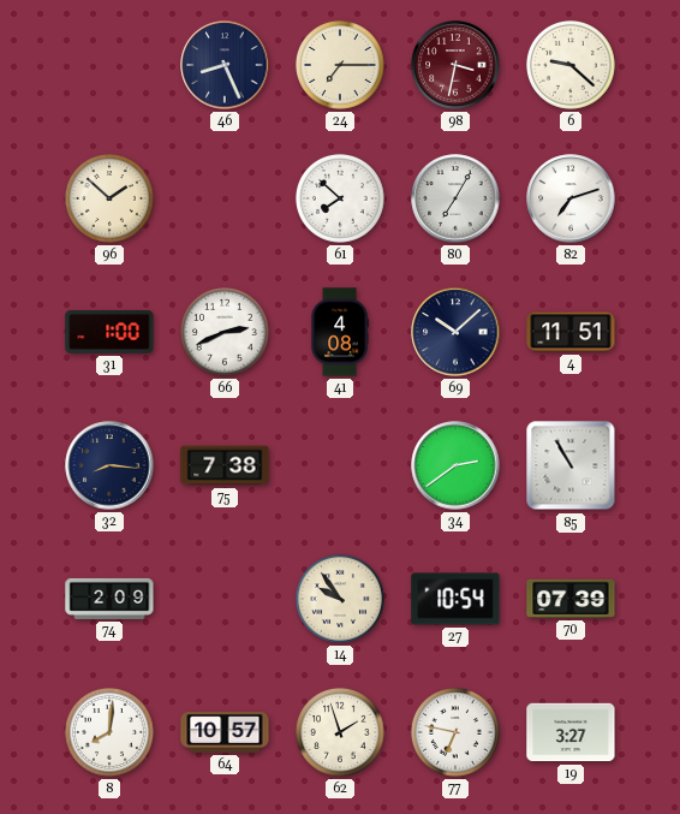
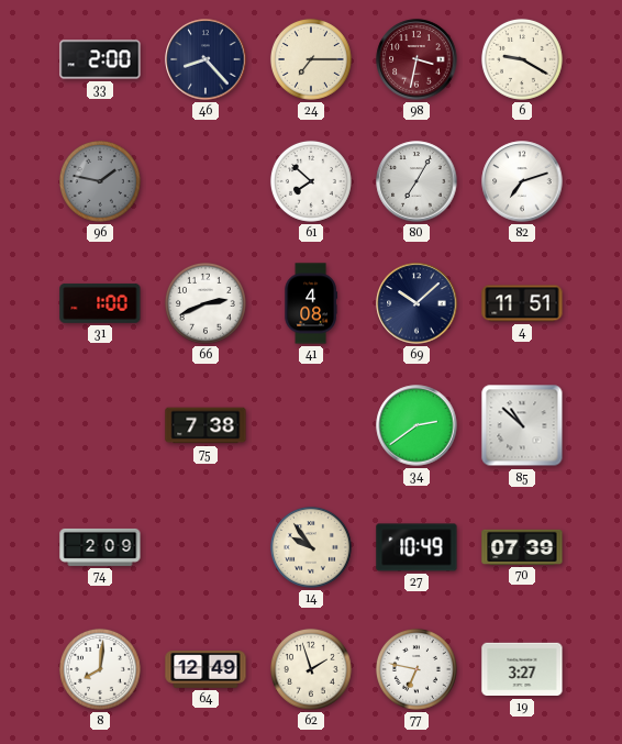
33: none -> 2:00 (100, 59)
46: 8:26 -> 8:23 (206, 59)
6: 9:22 -> 9:20 (522, 59)
96: 1:52 -> 1:47 (100, 181)
96 dial: cream -> grey (100, 181)
32: 8:16 -> none (109, 465)
85: 10:55 -> 10:52 (522, 425)
27: 10:54 -> 10:49 (416, 547)
64: 10:57 -> 12:49 (206, 670)
